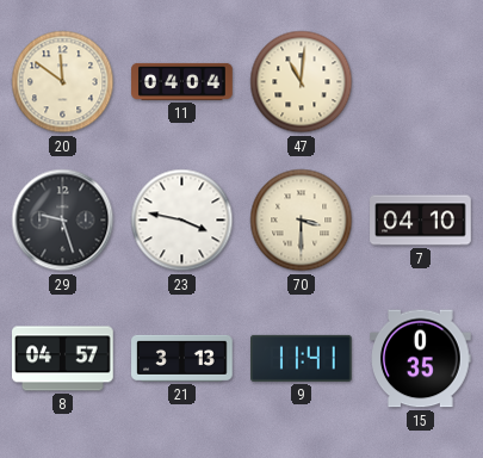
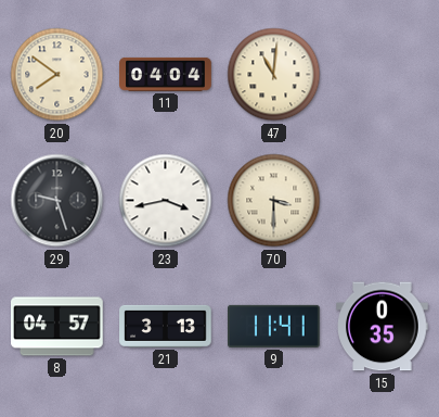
20: 11:51 -> 7:51 (57, 75)
23: 3:47 -> 3:43 (166, 201)
7: 04:10 -> none (421, 221)
